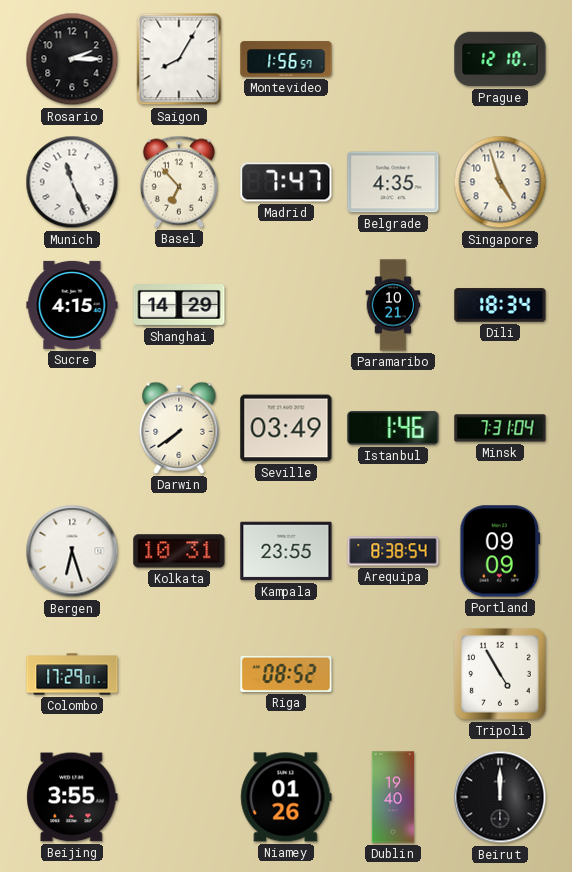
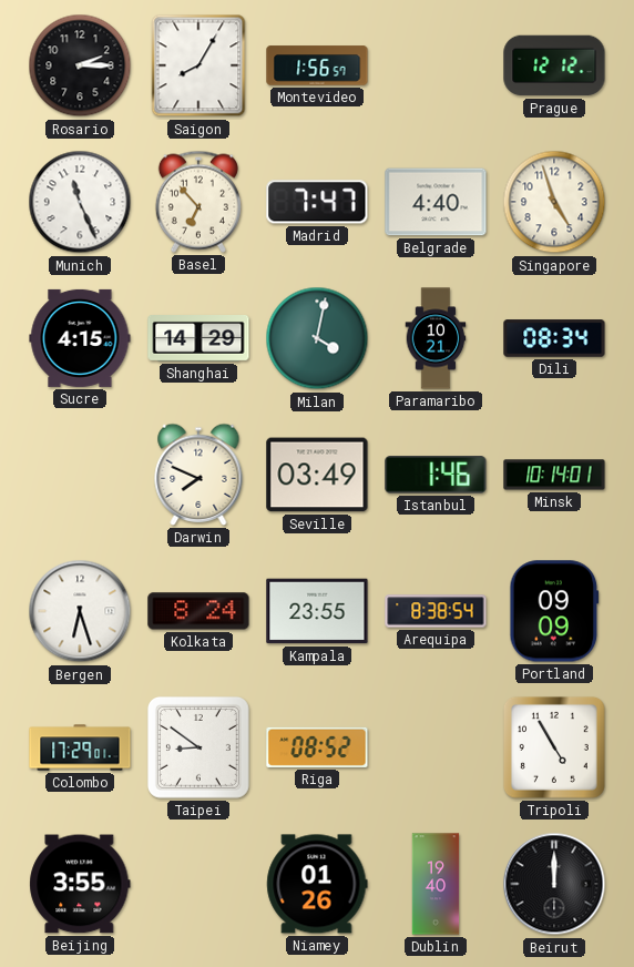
Prague: 12:10 -> 12:12 (554, 65)
Belgrade: 4:35 -> 4:40 (436, 202)
Milan: none -> 4:02 (317, 338)
Dili: 18:34 -> 08:34 (554, 338)
Darwin: 7:39 -> 7:49 (198, 475)
Minsk: 7:31 -> 10:14 (554, 475)
Kolkata: 10:31 -> 8:24 (198, 611)
Taipei: none -> 8:51 (198, 747)
